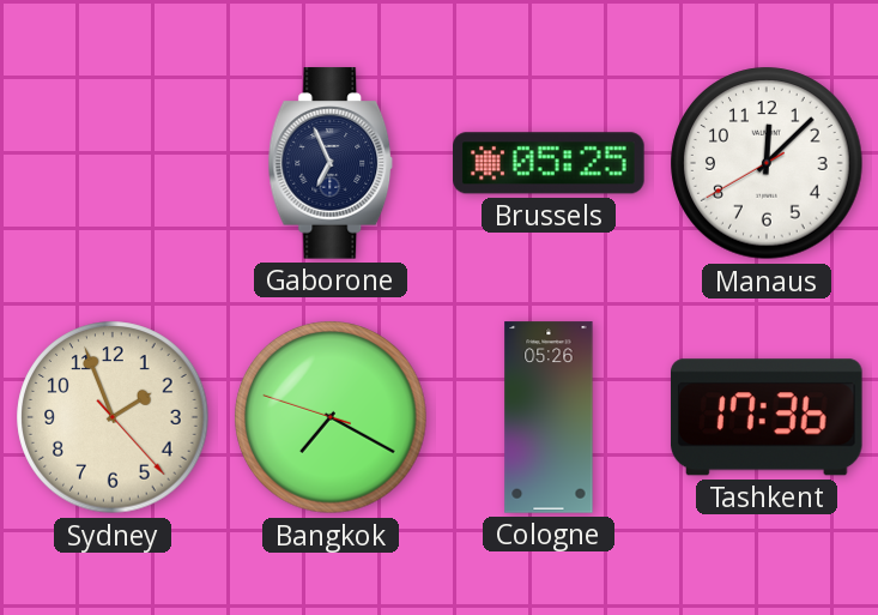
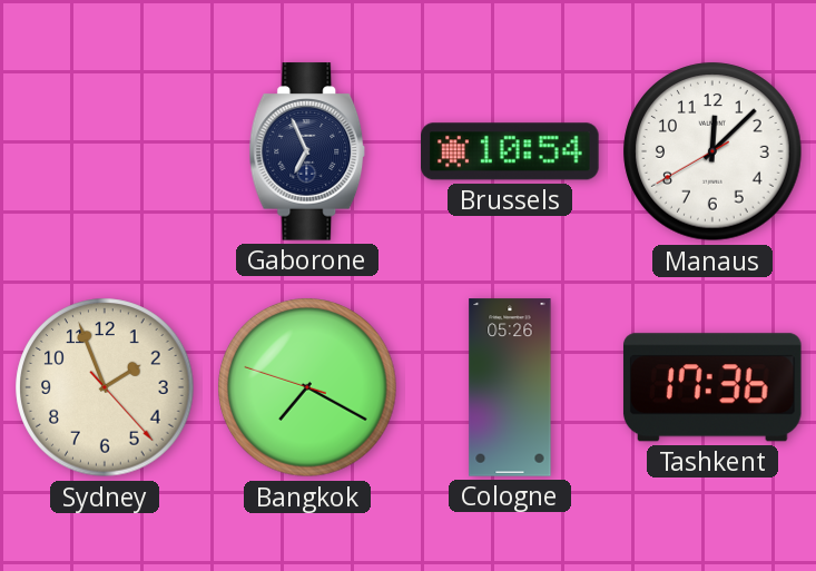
Brussels: 05:25 -> 10:54 (510, 151)
